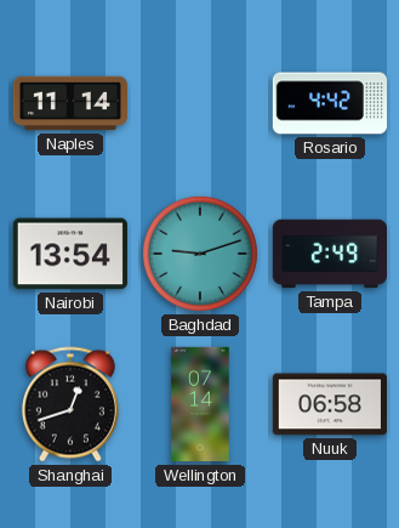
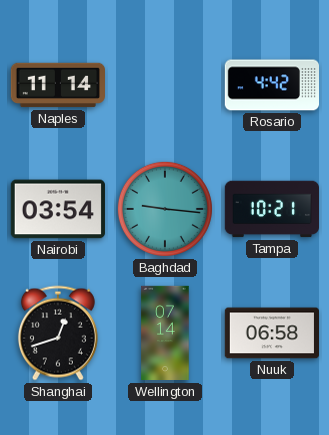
Nairobi: 13:54 -> 03:54 (58, 209)
Baghdad: 9:12 -> 9:16 (165, 209)
Tampa: 2:49 -> 10:21 (271, 209)
